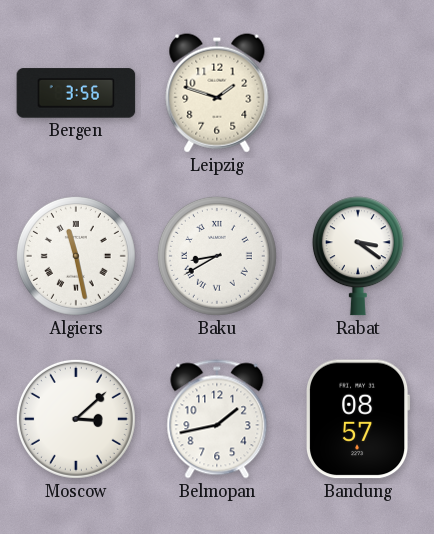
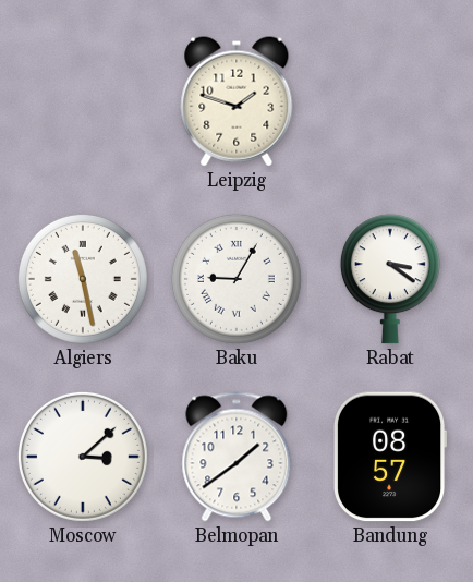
Bergen: 3:56 -> none (76, 93)
Baku: 8:40 -> 9:05 (237, 279)
Belmopan: 1:43 -> 1:39 (237, 457)
